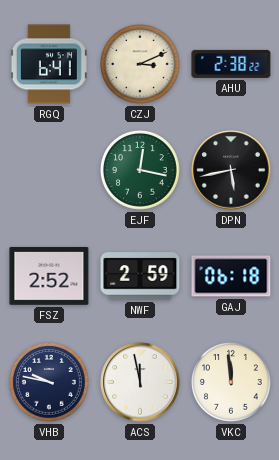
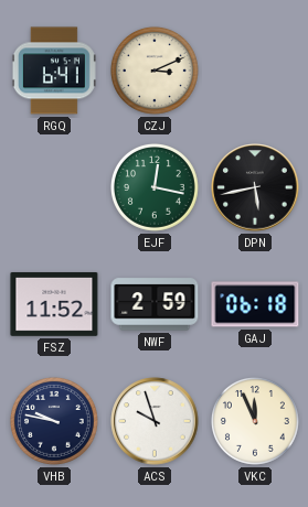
AHU: 2:38 -> none (231, 64)
FSZ: 2:52 -> 11:52 (54, 304)
ACS: 11:58 -> 9:57 (155, 421)
VKC: 11:59 -> 11:56 (255, 421)
